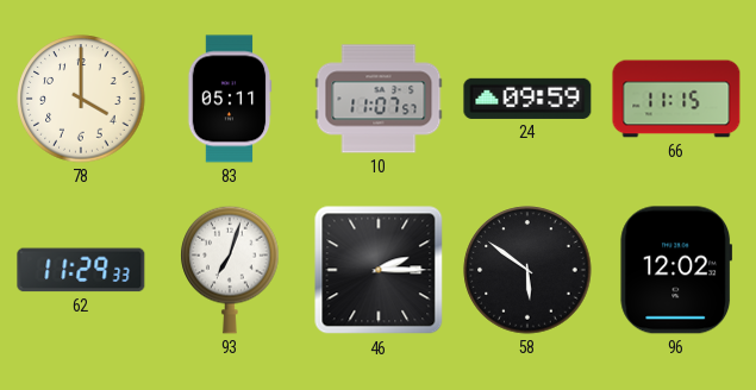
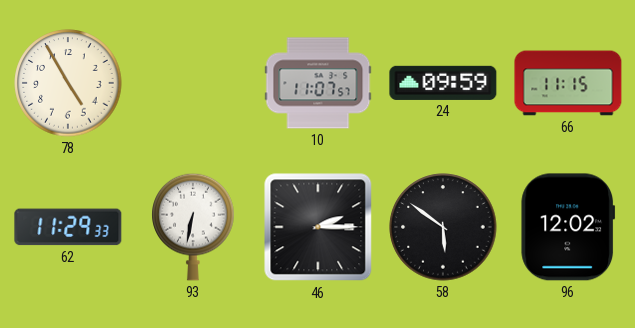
78: 4:00 -> 4:55 (68, 83)
83: 05:11 -> none (230, 99)
93: 7:03 -> 6:32 (193, 227)
